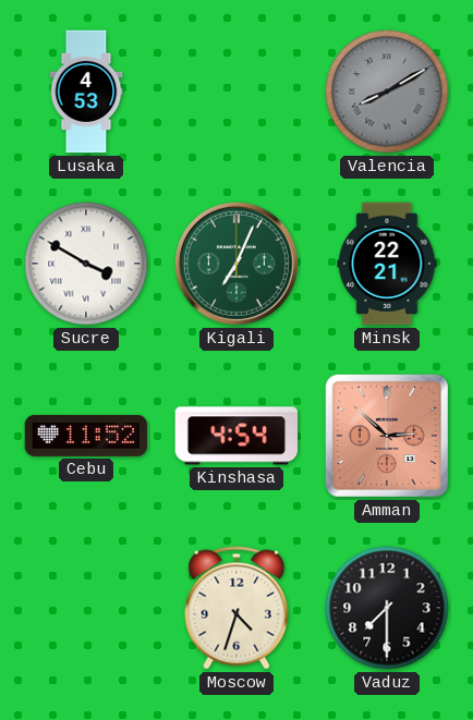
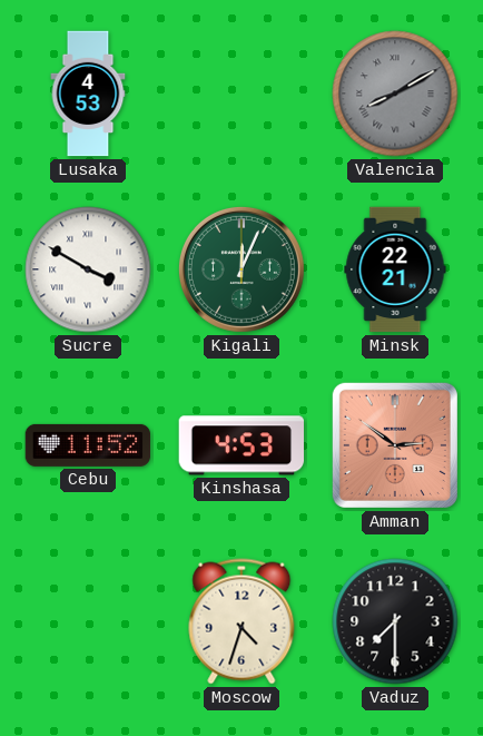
Kigali: 7:04 -> 12:04 (241, 269)
Kinshasa: 4:54 -> 4:53 (241, 445)
Amman: 2:52 -> 2:51 (395, 445)
